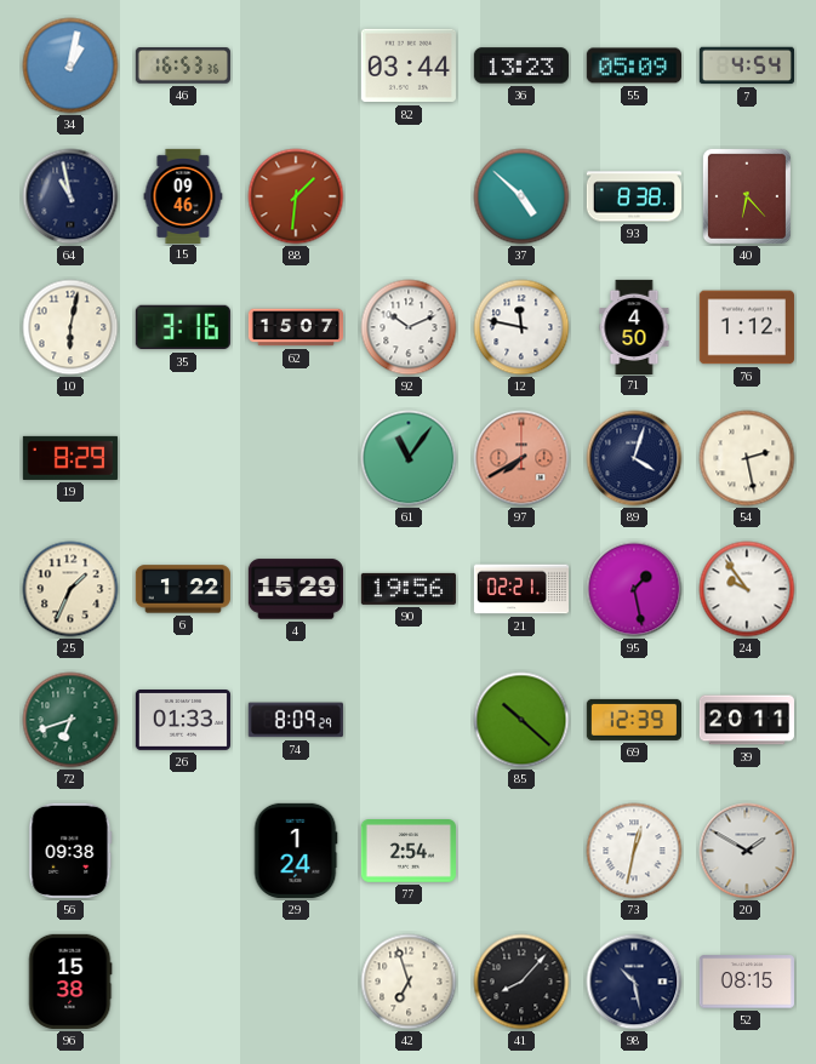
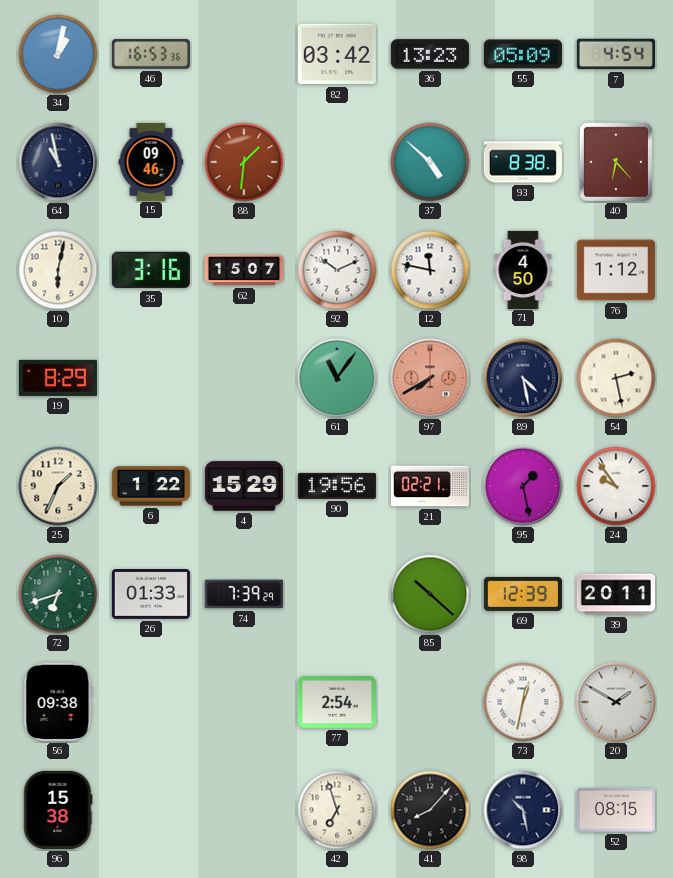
82: 03:44 -> 03:42 (337, 54)
89: 4:03 -> 4:28 (523, 378)
74: 8:09 -> 7:39 (244, 594)
29: 1:24 -> none (296, 851)
